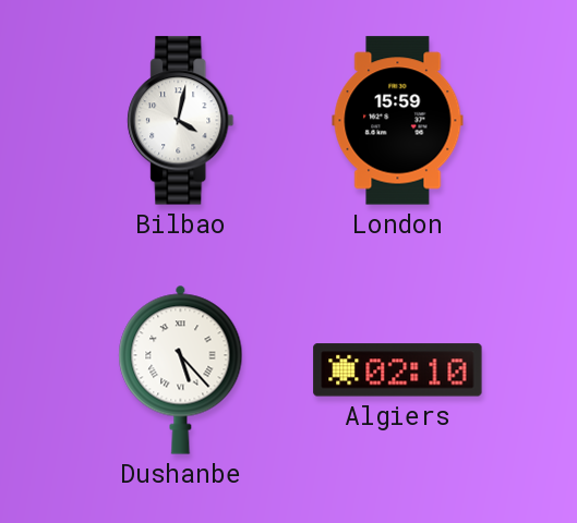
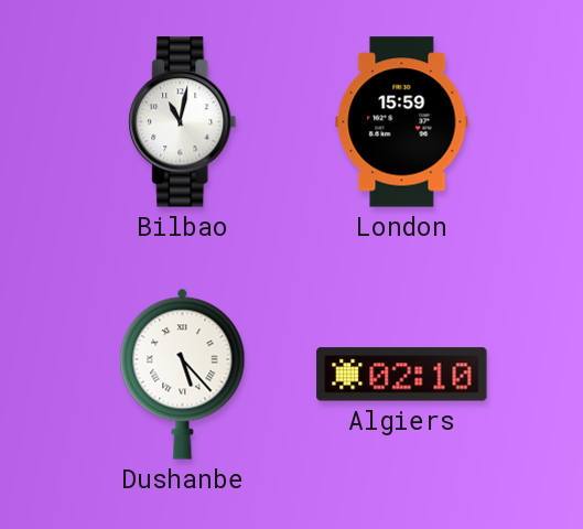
Bilbao: 4:02 -> 11:02 (183, 122)
